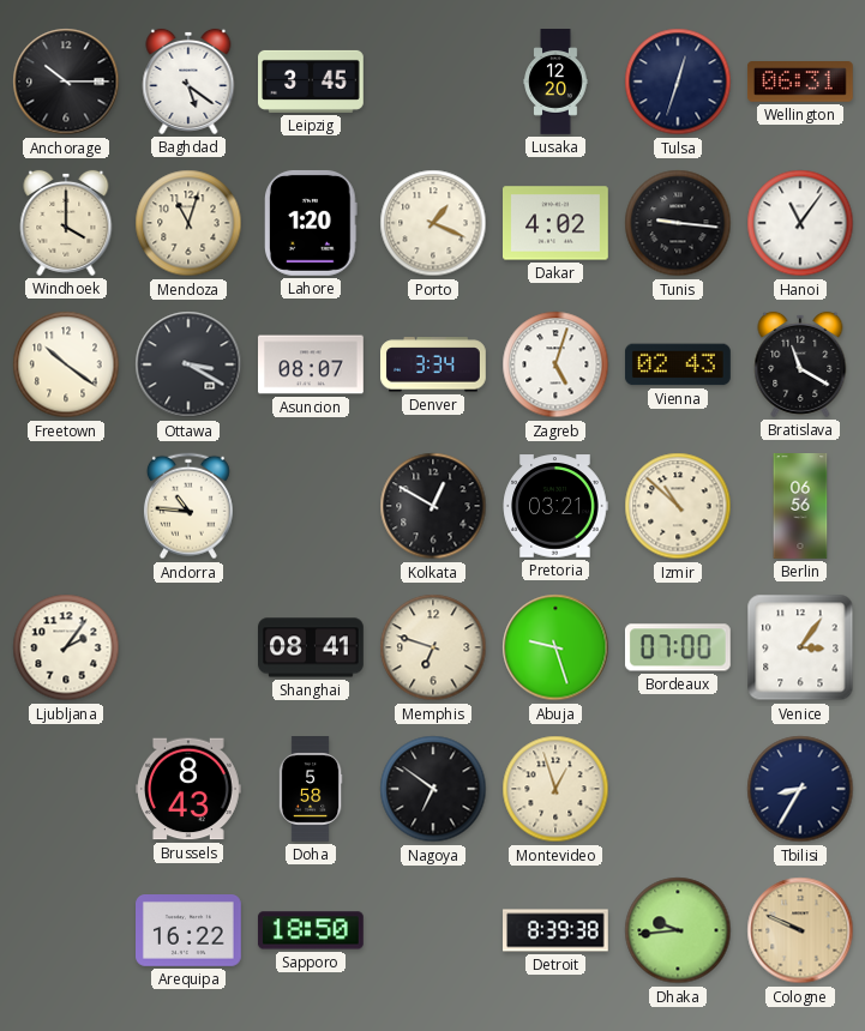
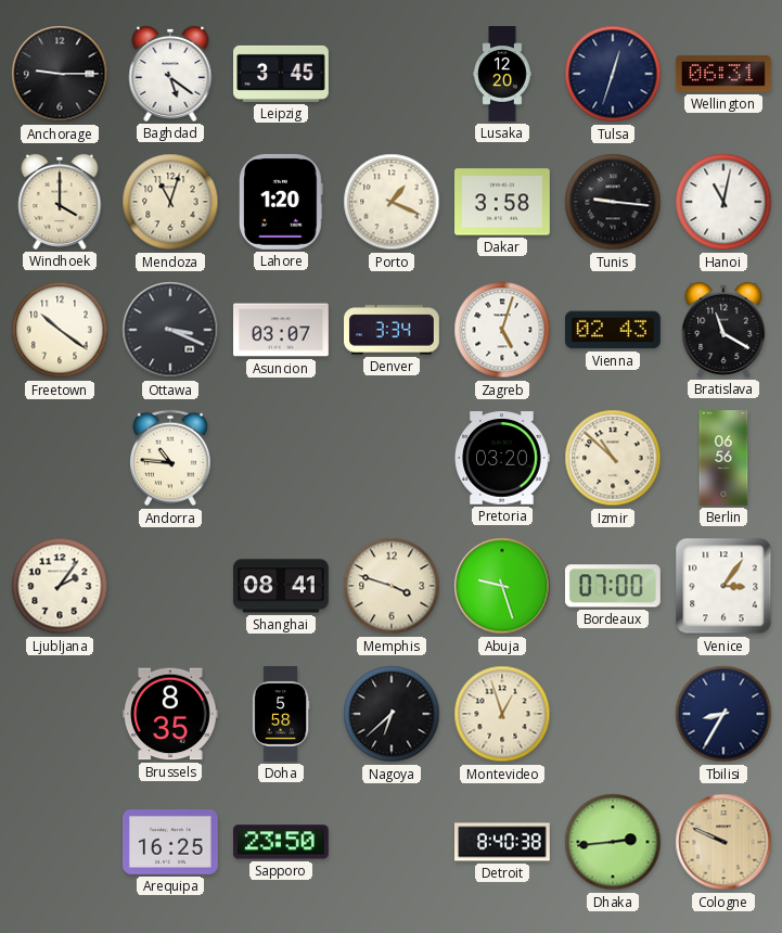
Anchorage: 10:15 -> 9:15 (60, 74)
Dakar: 4:02 -> 3:58 (503, 202)
Hanoi: 11:06 -> 11:02 (723, 202)
Ottawa: 3:20 -> 3:19 (170, 330)
Asuncion: 08:07 -> 03:07 (282, 330)
Kolkata: 12:50 -> none (433, 506)
Pretoria: 03:21 -> 03:20 (502, 458)
Memphis: 6:48 -> 3:48 (392, 586)
Brussels: 8:43 -> 8:35 (171, 714)
Nagoya: 6:51 -> 6:38 (392, 714)
Arequipa: 16:22 -> 16:25 (171, 843)
Sapporo: 18:50 -> 23:50 (281, 842)
Detroit: 8:39 -> 8:40 (503, 842)
Dhaka: 9:44 -> 2:44 (613, 842)
